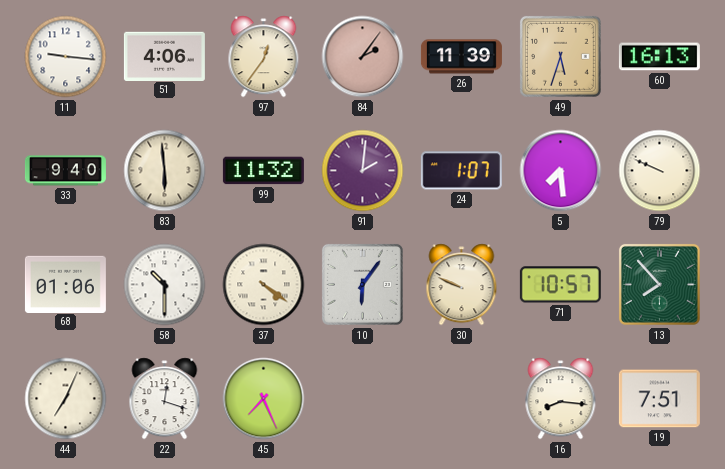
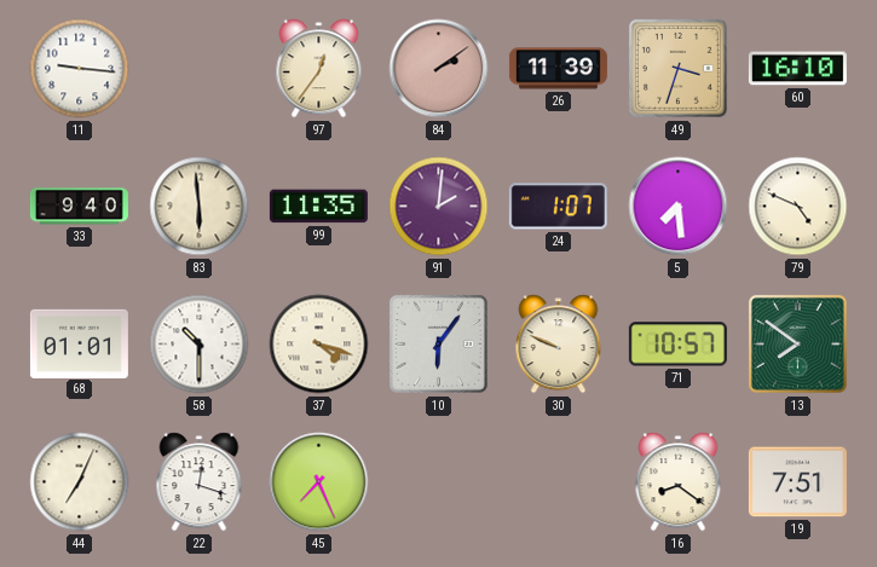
51: 4:06 -> none (164, 56)
84: 2:06 -> 2:09 (439, 69)
49: 5:33 -> 3:33 (677, 68)
60: 16:13 -> 16:10 (797, 69)
99: 11:32 -> 11:35 (318, 207)
79: 9:49 -> 4:49 (798, 207)
68: 01:06 -> 01:01 (79, 343)
37: 4:21 -> 4:18 (319, 345)
13: 7:53 -> 7:51 (797, 343)
16: 8:16 -> 8:21 (679, 482)
